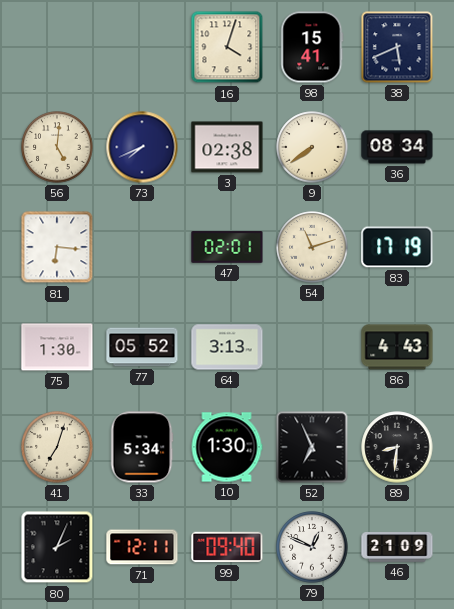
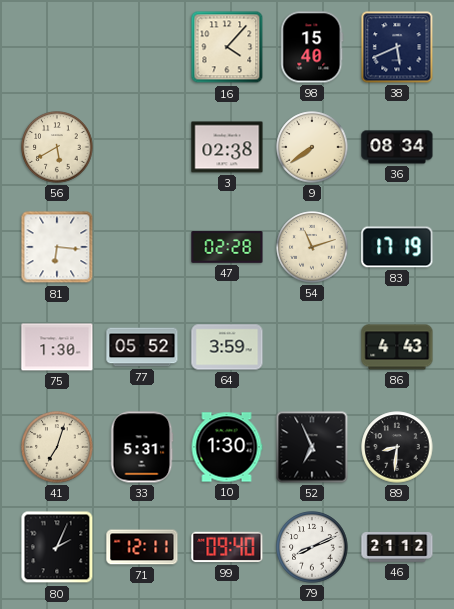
16: 4:03 -> 4:07 (227, 47)
98: 15:41 -> 15:40 (312, 47)
56: 5:01 -> 5:40 (57, 147)
73: 7:41 -> none (142, 147)
47: 02:01 -> 02:28 (227, 247)
64: 3:13 -> 3:59 (227, 347)
33: 5:34 -> 5:31 (142, 447)
79: 12:49 -> 8:11 (312, 547)
46: 21:09 -> 21:12 (397, 547)
